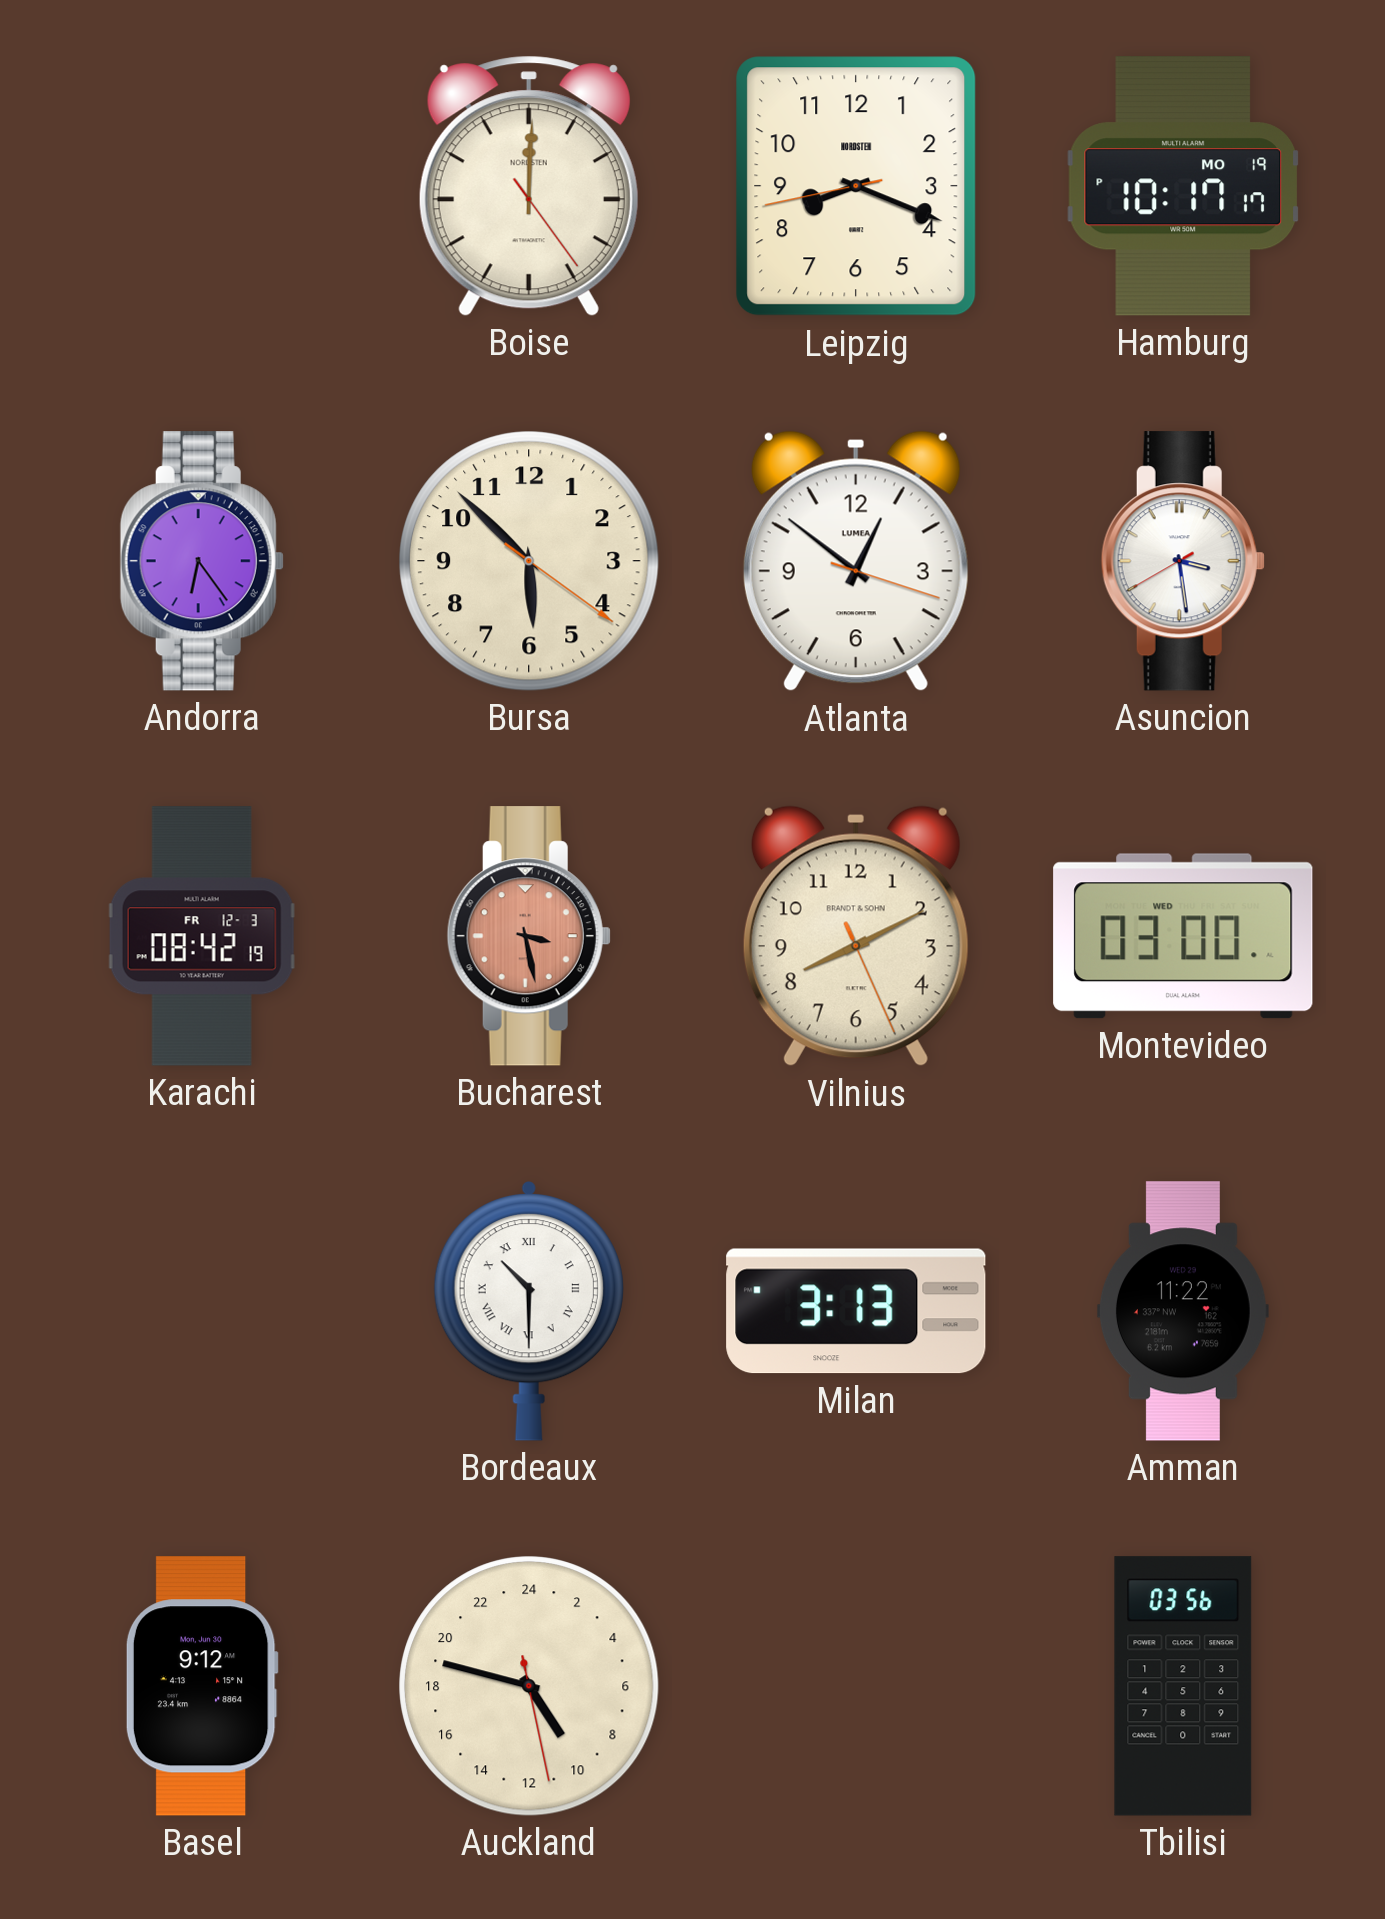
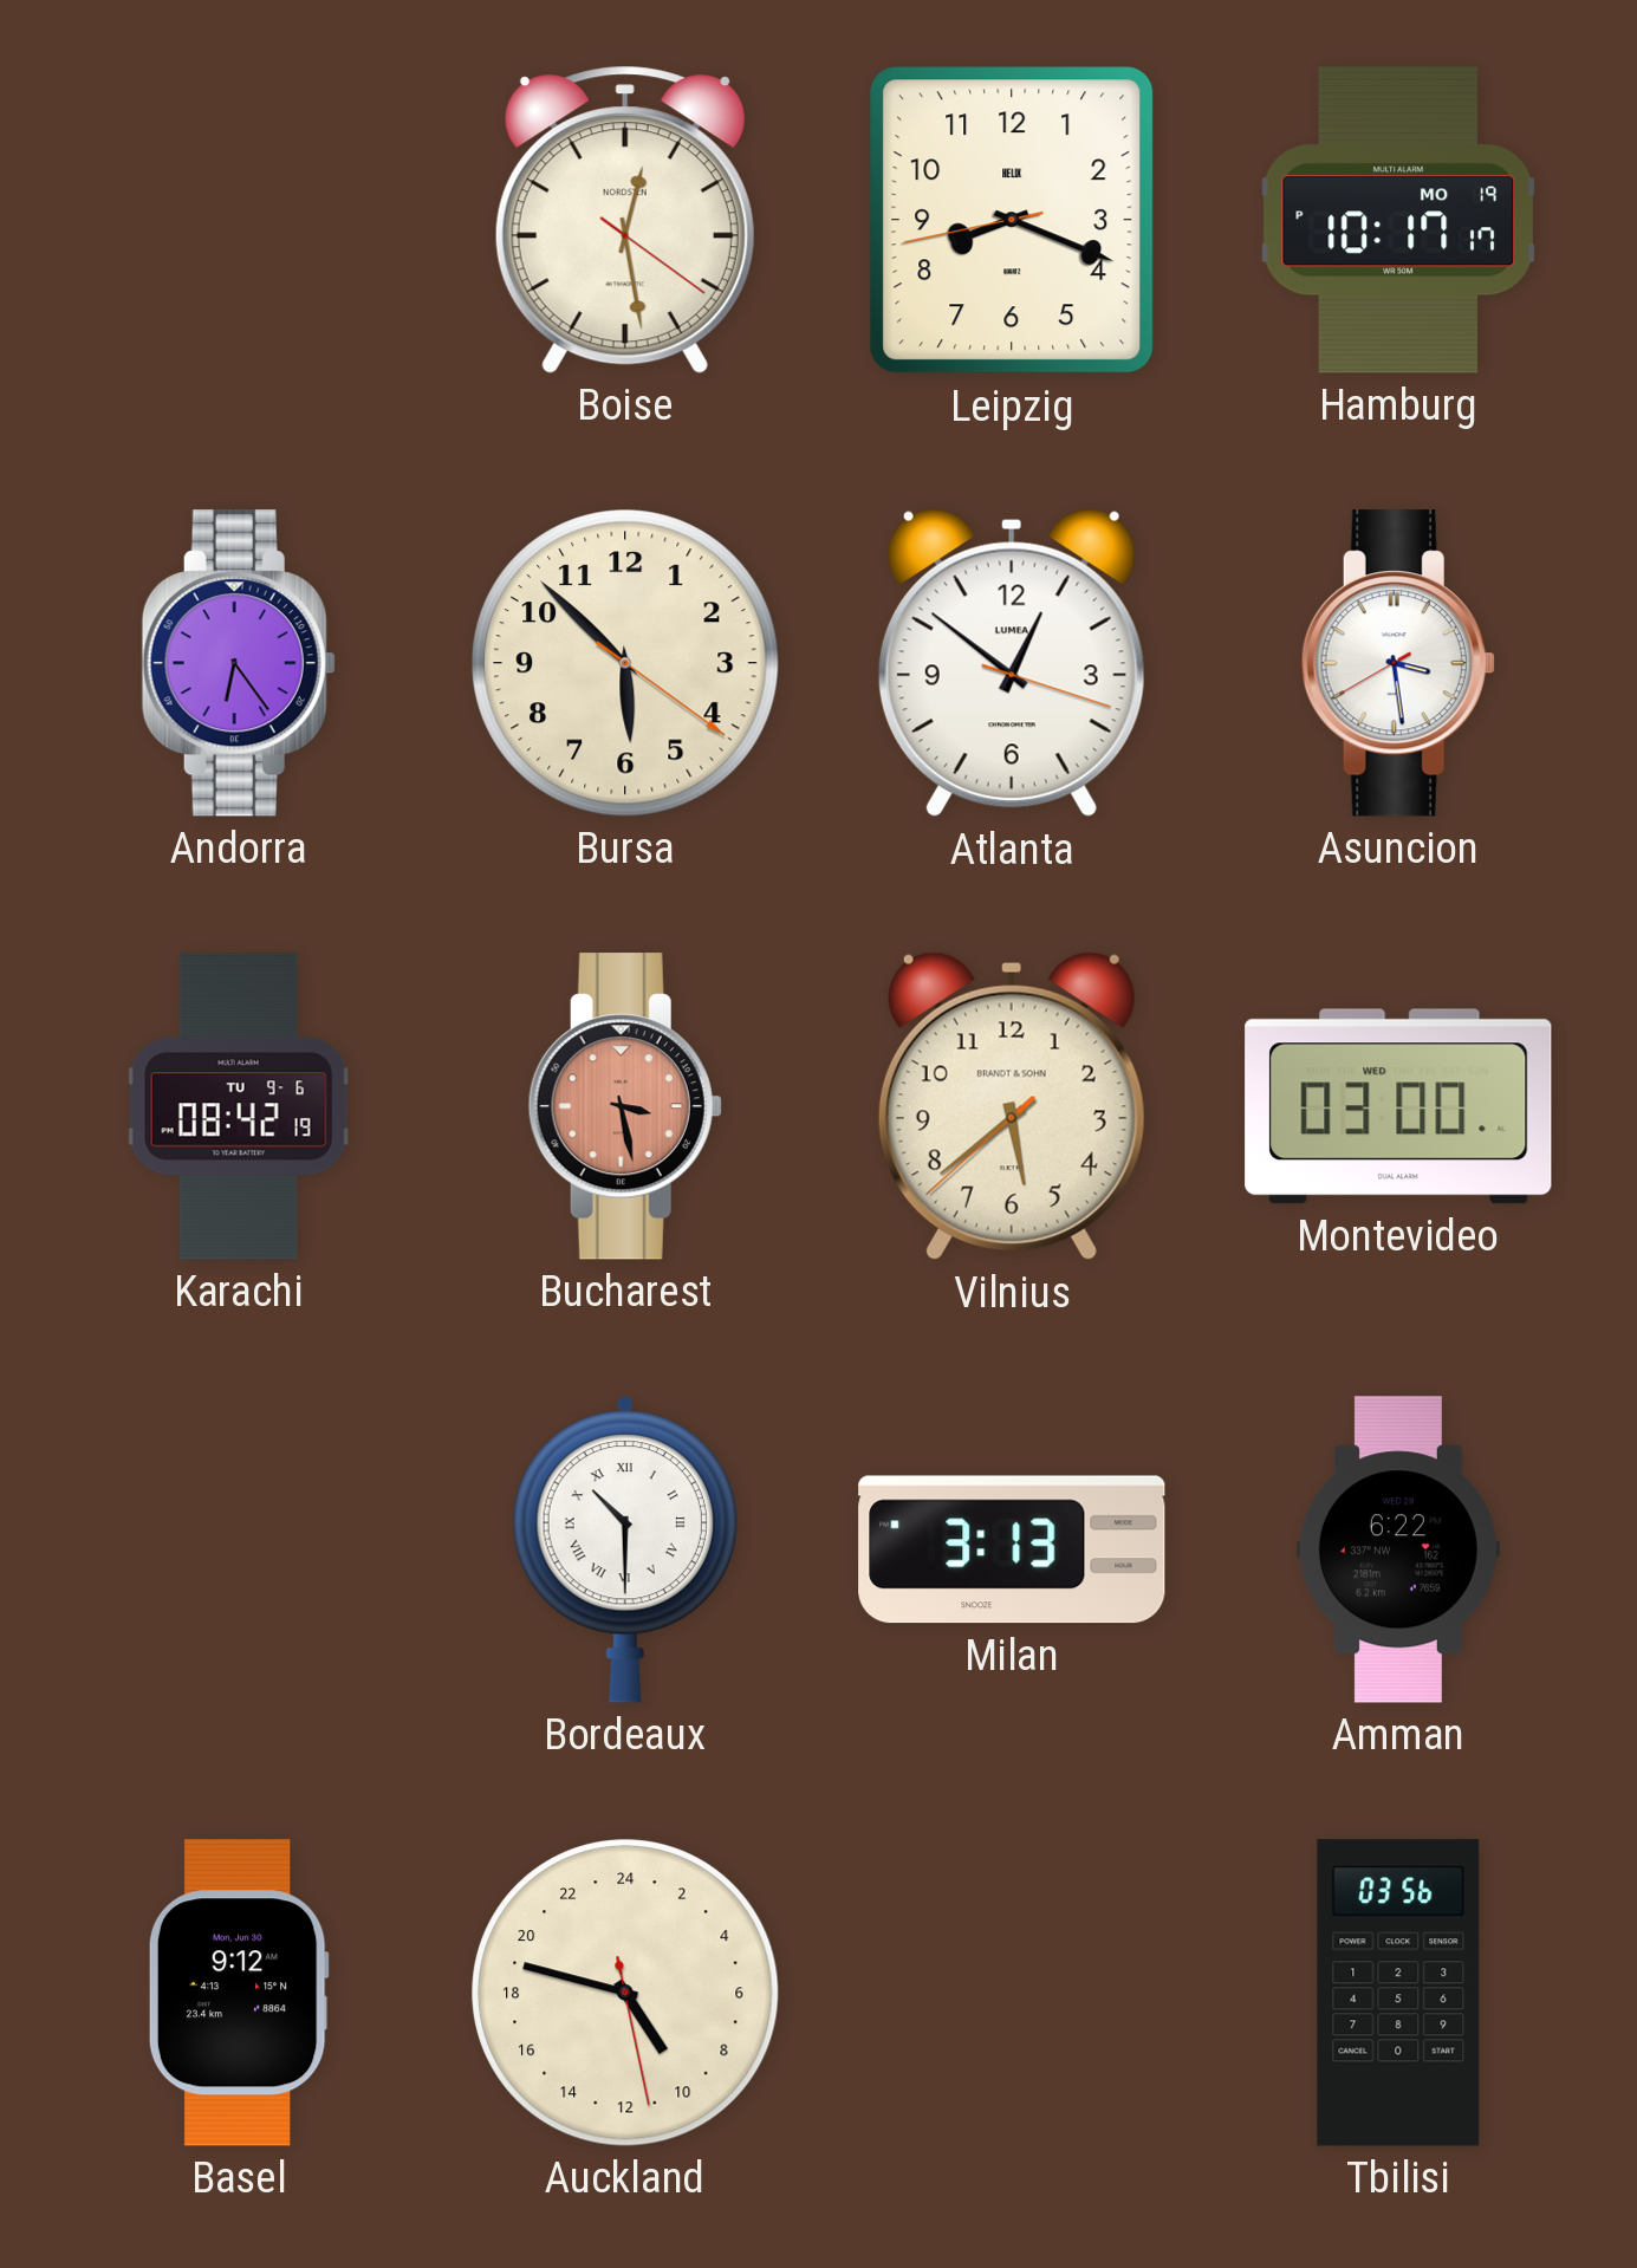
Boise: 12:00 -> 12:28 (625, 220)
Leipzig brand: NORDSTEN -> HELIX (1012, 220)
Karachi date: FR 12-3 -> TU 9-6 (239, 1106)
Vilnius: 8:10 -> 5:38 (1012, 1106)
Amman: 11:22 -> 6:22 (1398, 1549)
